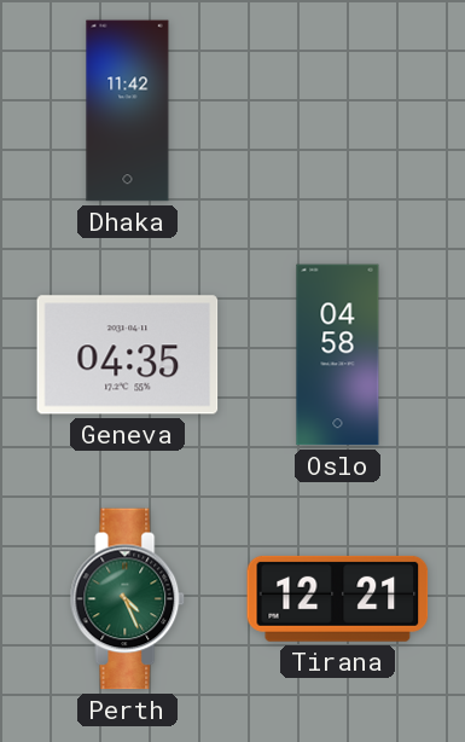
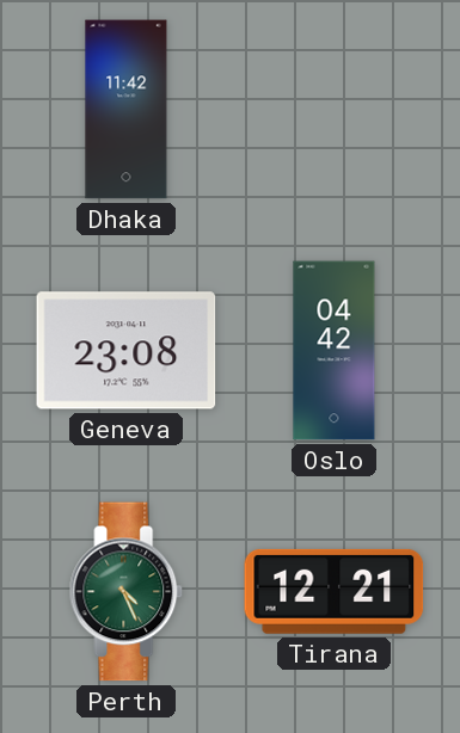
Geneva: 04:35 -> 23:08 (127, 351)
Oslo: 04:58 -> 04:42 (335, 351)
